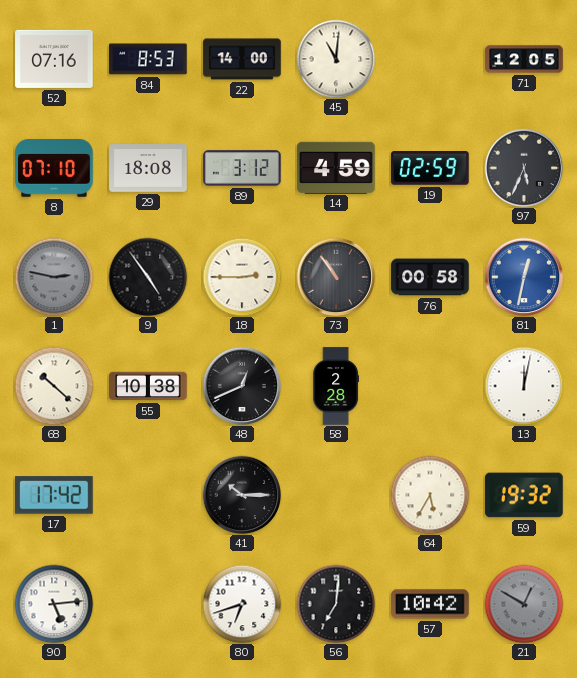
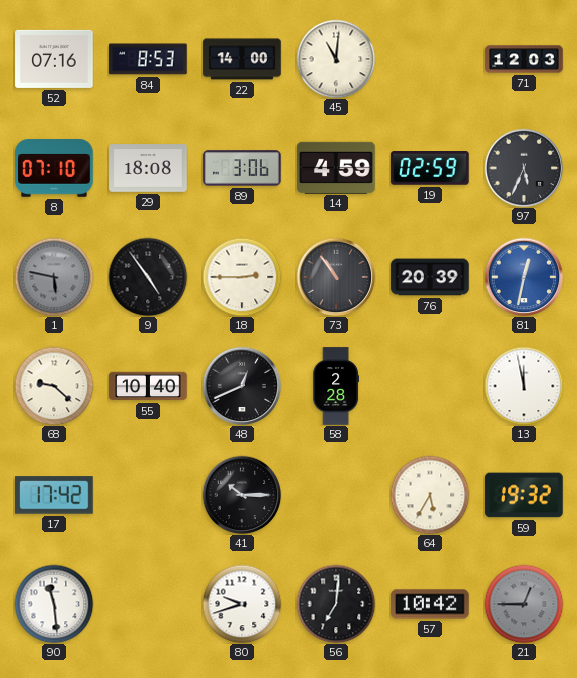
71: 12:05 -> 12:03 (524, 59)
89: 3:12 -> 3:06 (242, 168)
1: 2:47 -> 5:47 (54, 277)
76: 00:58 -> 20:39 (430, 277)
68: 10:22 -> 9:22 (54, 386)
55: 10:38 -> 10:40 (148, 386)
13: 12:02 -> 11:58 (524, 386)
90: 5:14 -> 11:29 (54, 604)
80: 6:42 -> 9:42 (242, 604)
21: 12:50 -> 12:45 (524, 604)
